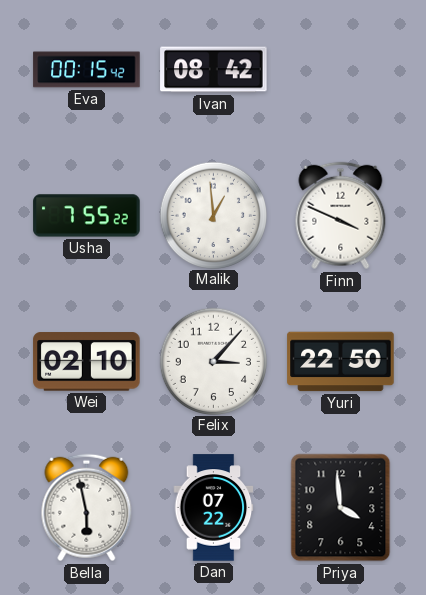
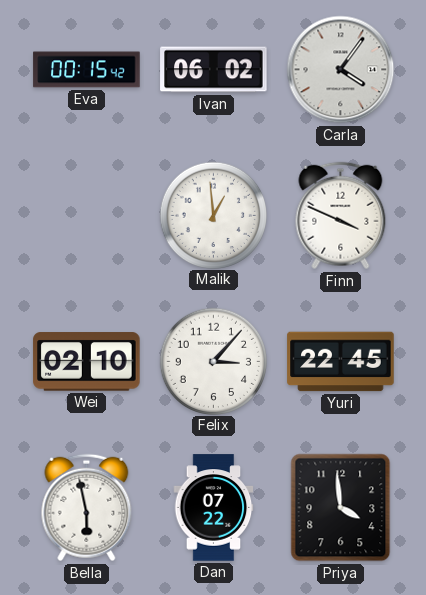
Ivan: 08:42 -> 06:02 (214, 70)
Carla: none -> 4:06 (341, 70)
Usha: 7:55 -> none (87, 216)
Yuri: 22:50 -> 22:45 (341, 362)
